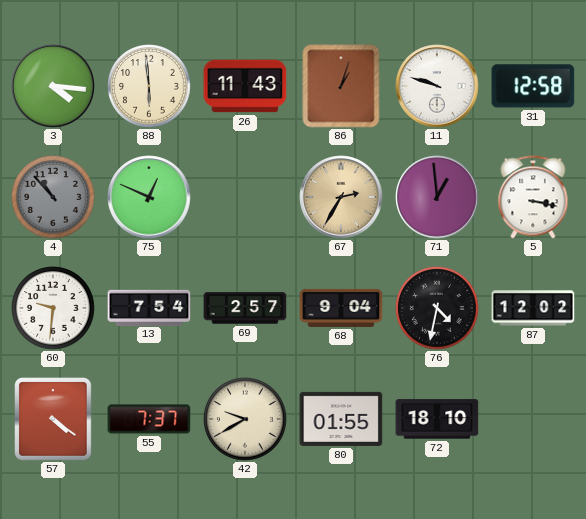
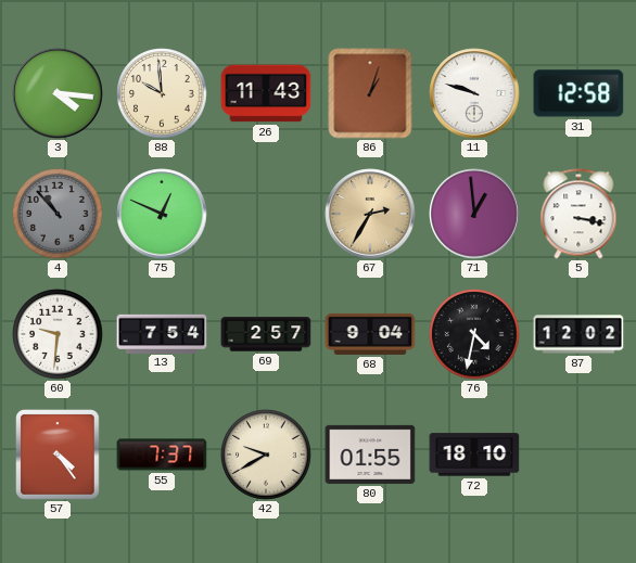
88: 5:59 -> 9:59 (162, 93)
57: 4:21 -> 4:24 (58, 455)
